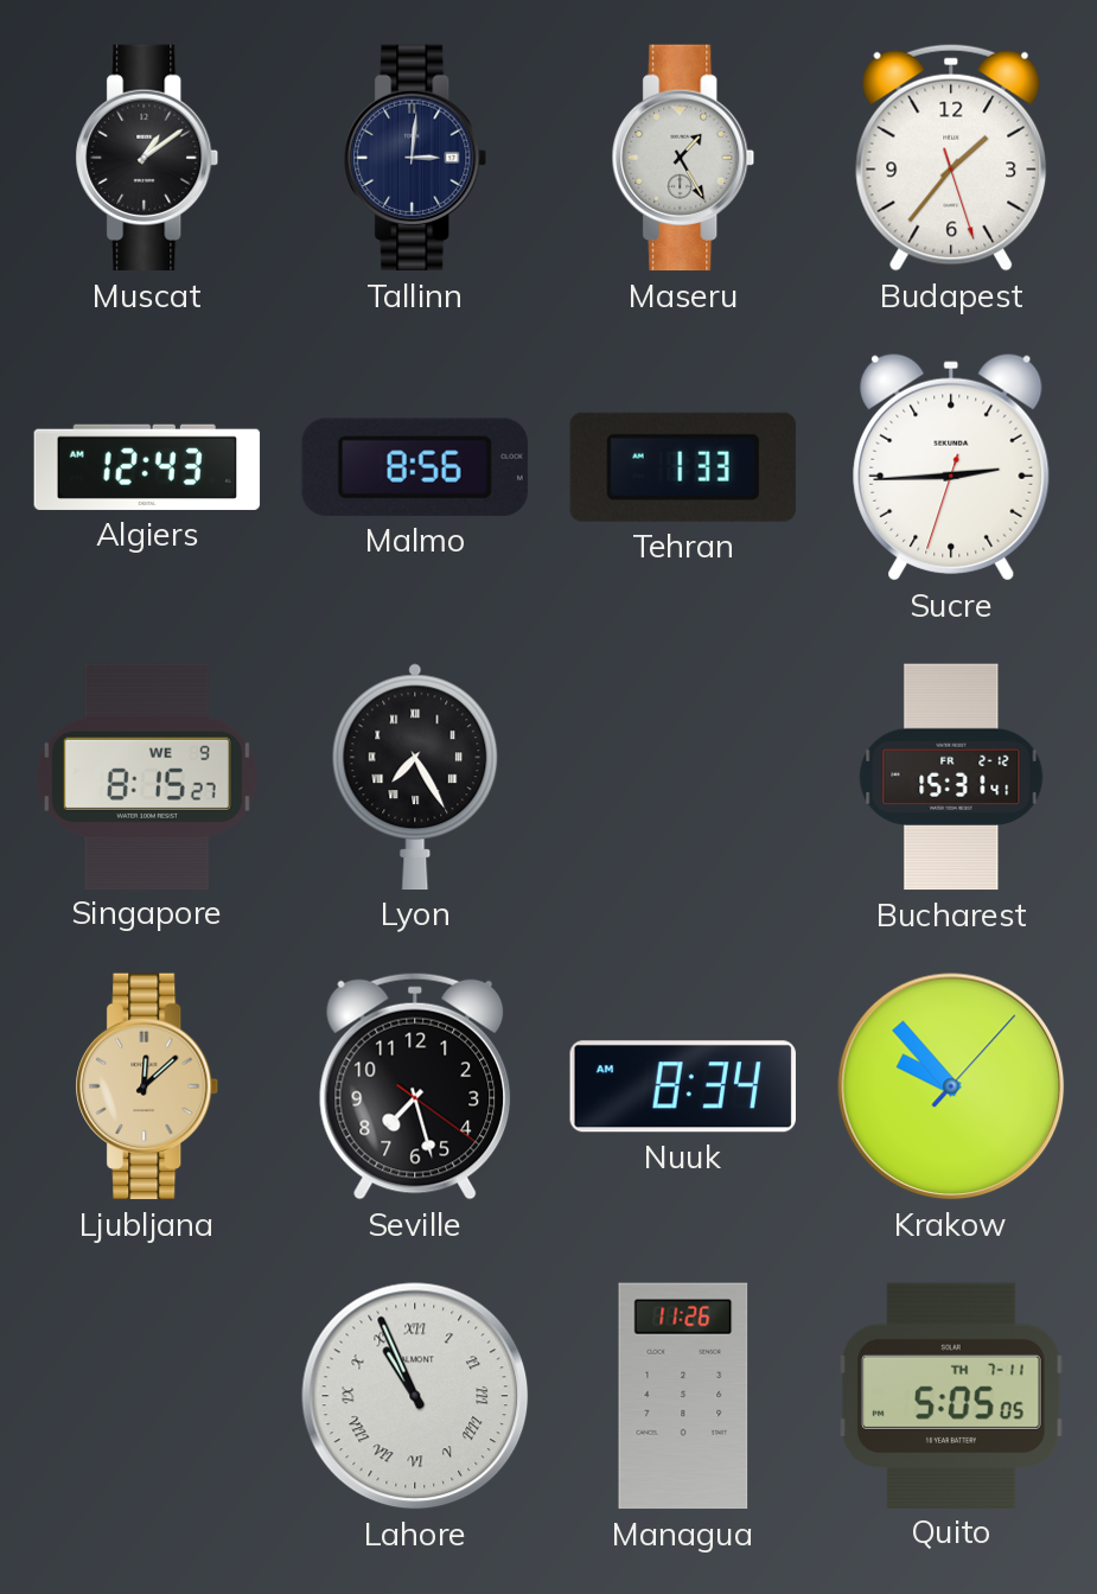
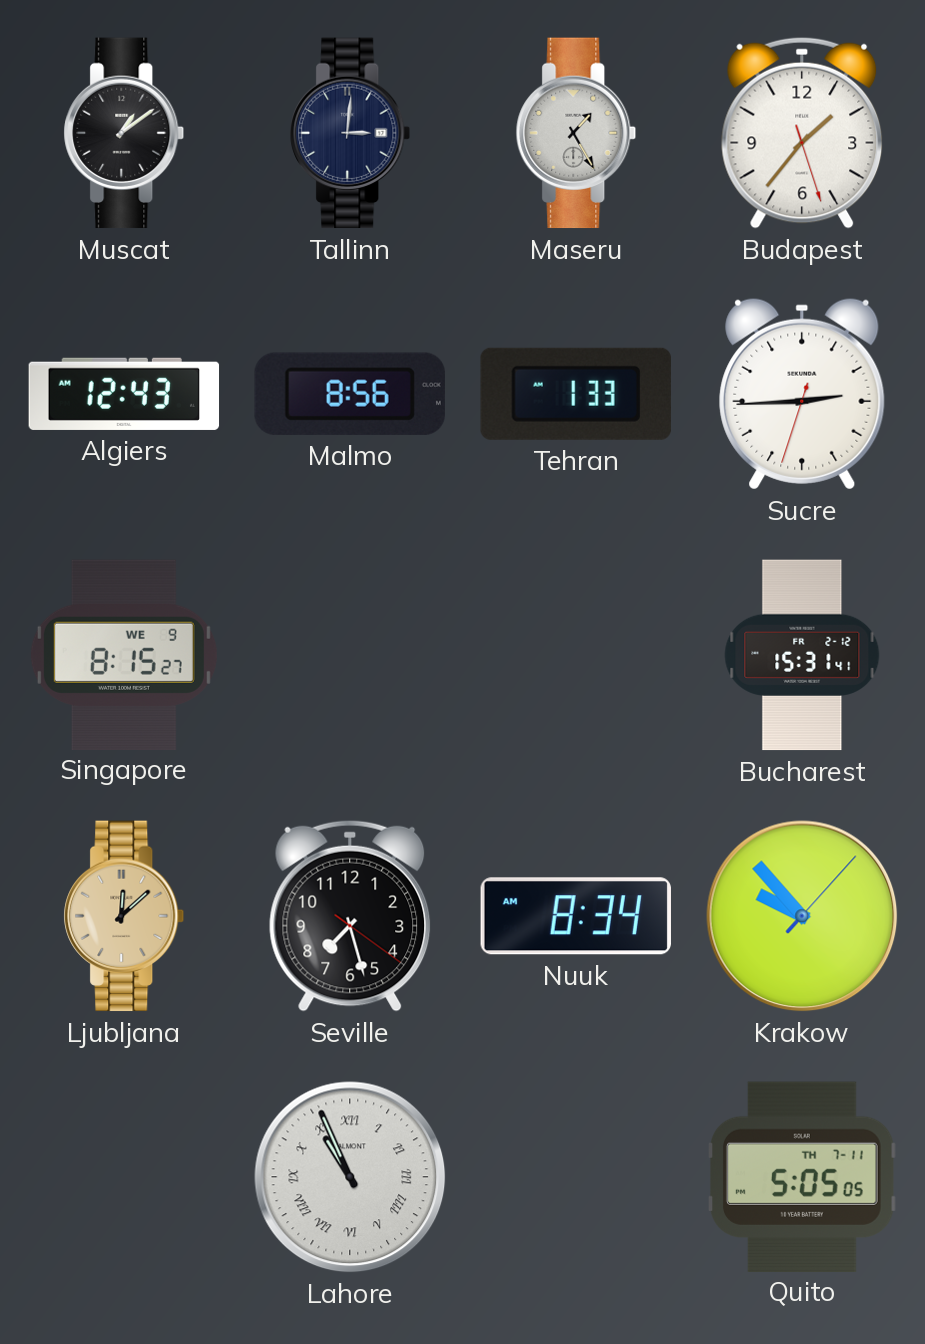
Lyon: 7:25 -> none (415, 777)
Managua: 11:26 -> none (683, 1396)
